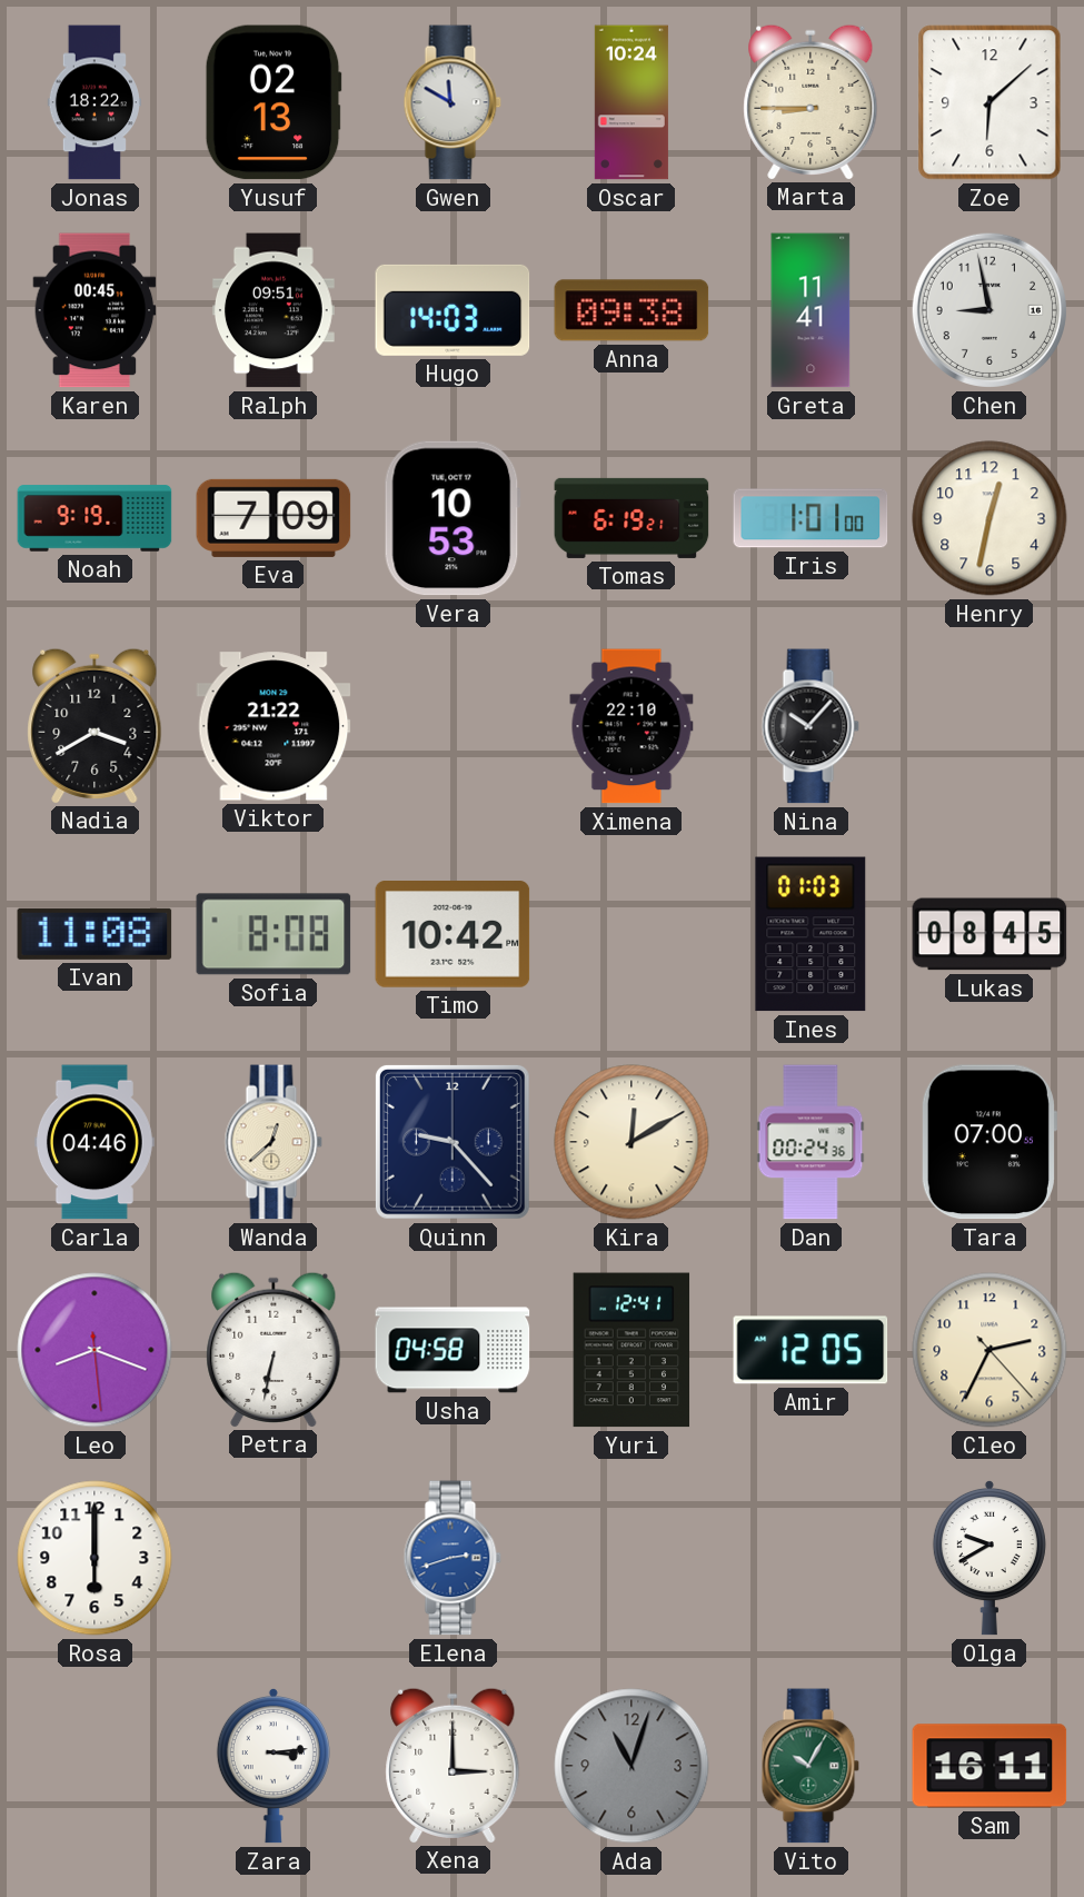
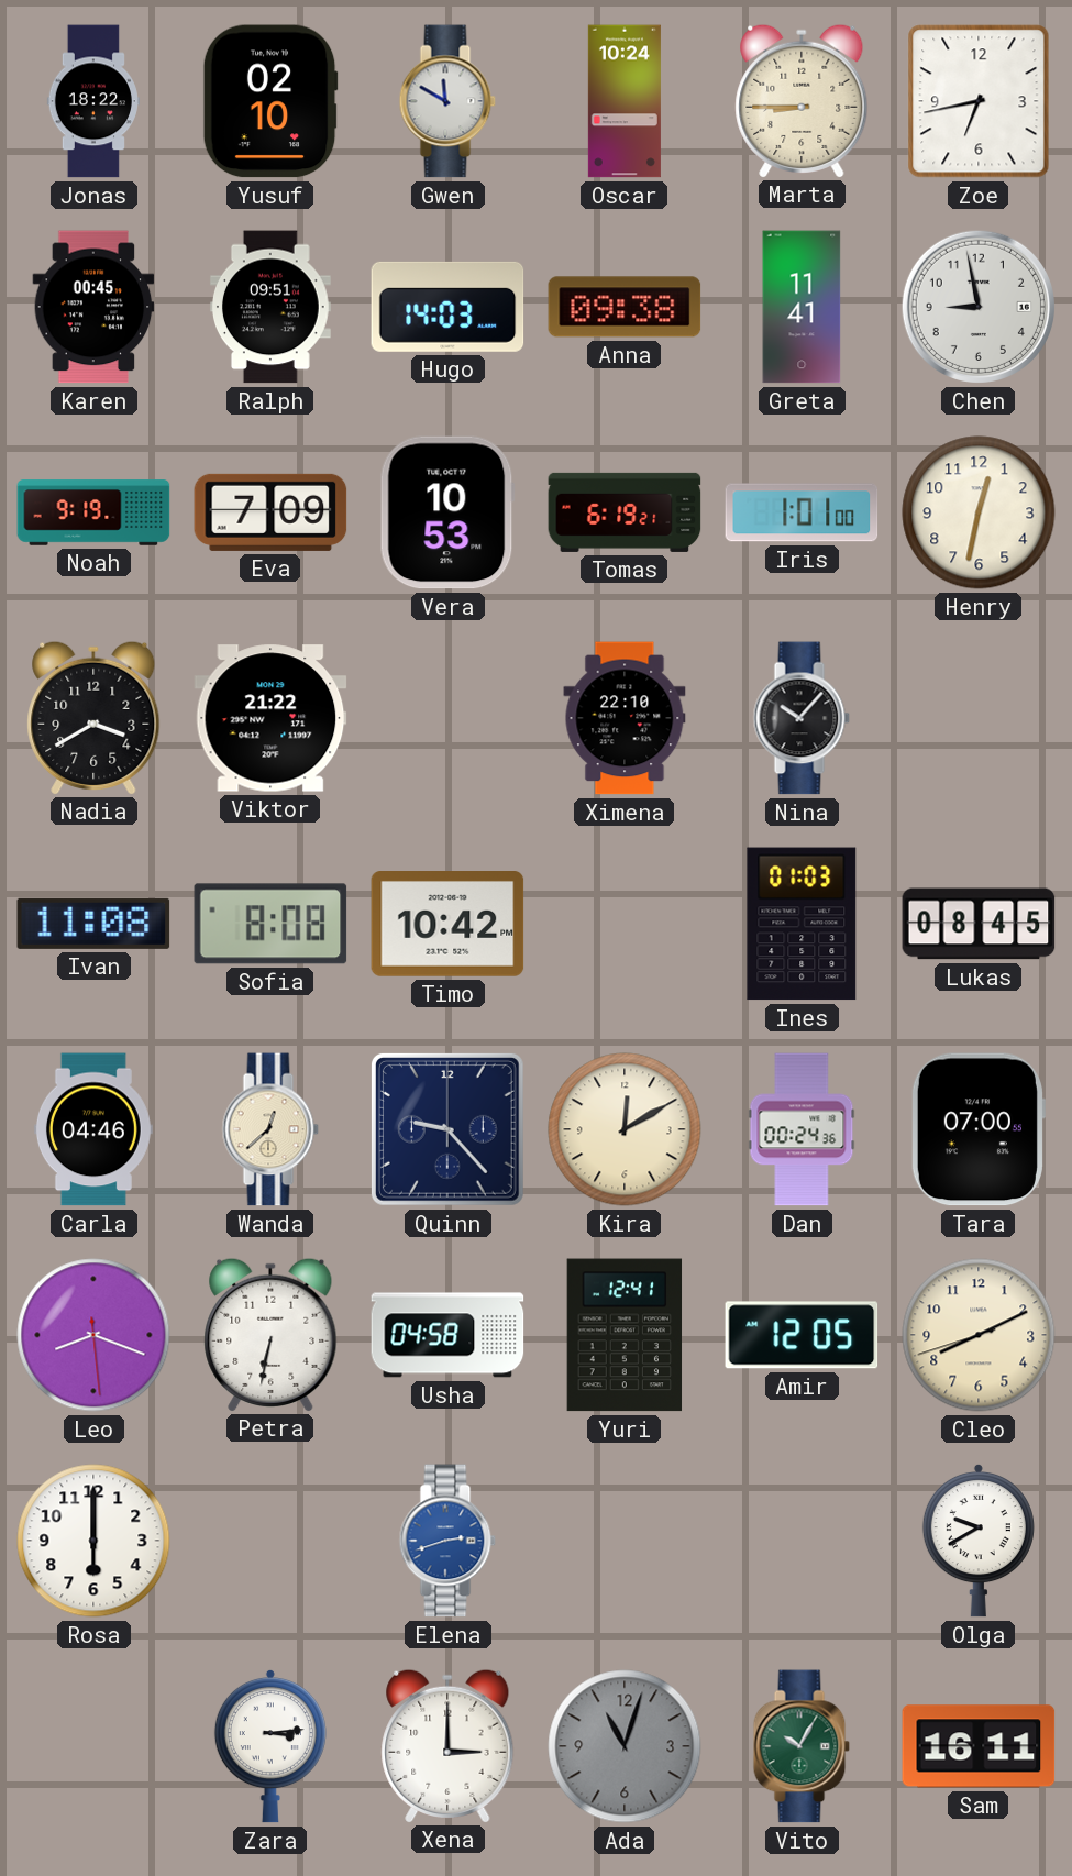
Yusuf: 02:13 -> 02:10 (270, 101)
Zoe: 6:08 -> 6:43 (979, 101)
Cleo: 2:34 -> 8:10 (979, 1335)
